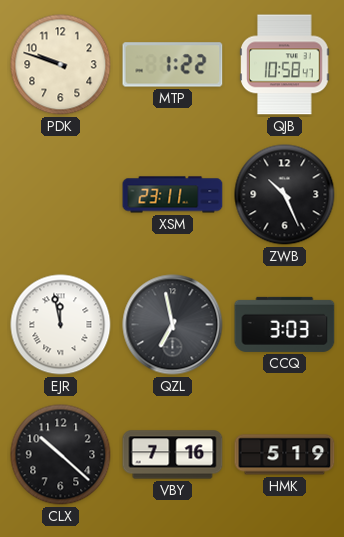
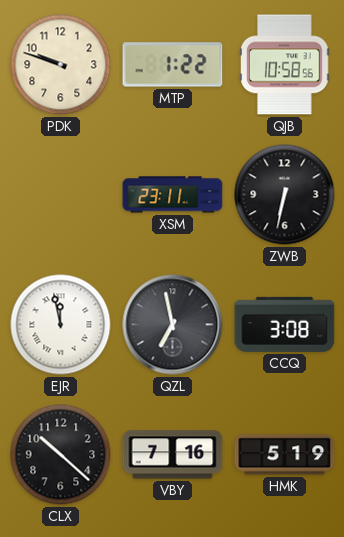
QJB: 10:58:47 -> 10:58:56 (285, 65)
ZWB: 10:26 -> 6:32 (285, 195)
CCQ: 3:03 -> 3:08 (285, 324)
